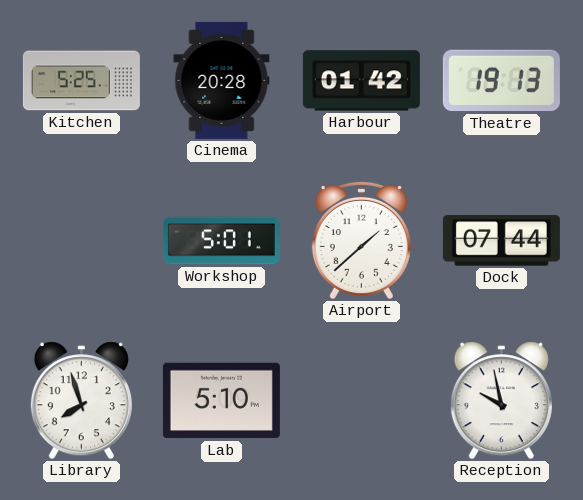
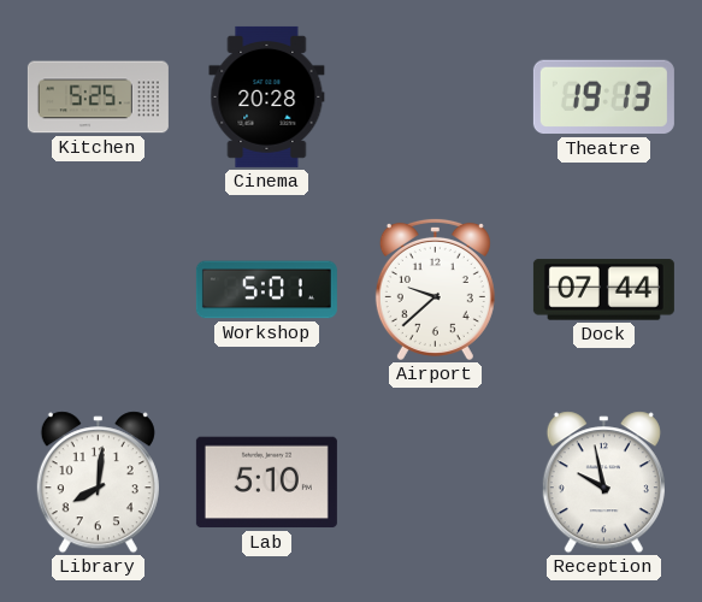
Harbour: 01:42 -> none (361, 81)
Airport: 1:38 -> 9:38 (435, 289)
Library: 7:57 -> 8:01 (98, 483)
